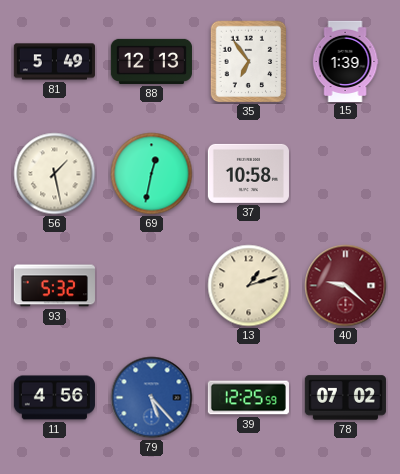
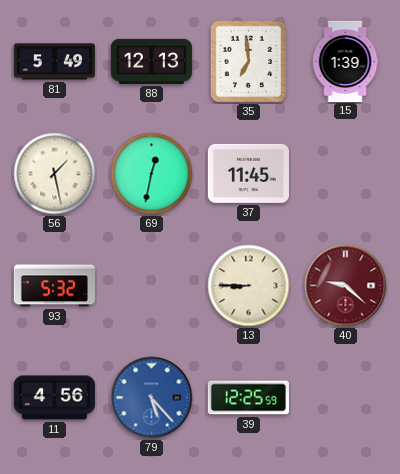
35: 6:54 -> 6:59 (249, 62)
37: 10:58 -> 11:45 (248, 173)
13: 1:12 -> 8:45 (249, 286)
78: 07:02 -> none (345, 398)
